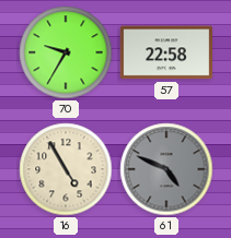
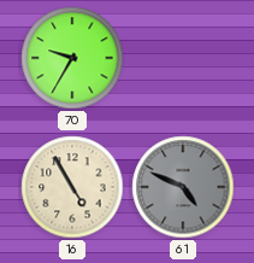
57: 22:58 -> none (165, 52)
